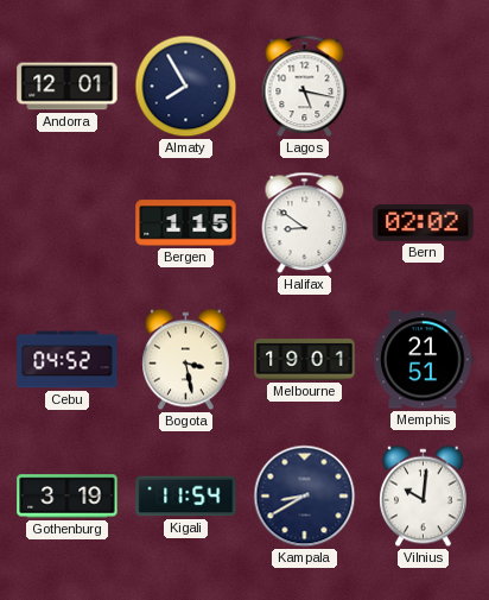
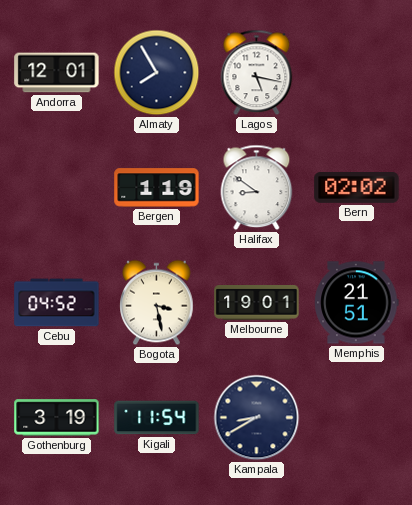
Bergen: 1:15 -> 1:19 (157, 188)
Vilnius: 10:01 -> none (424, 497)
